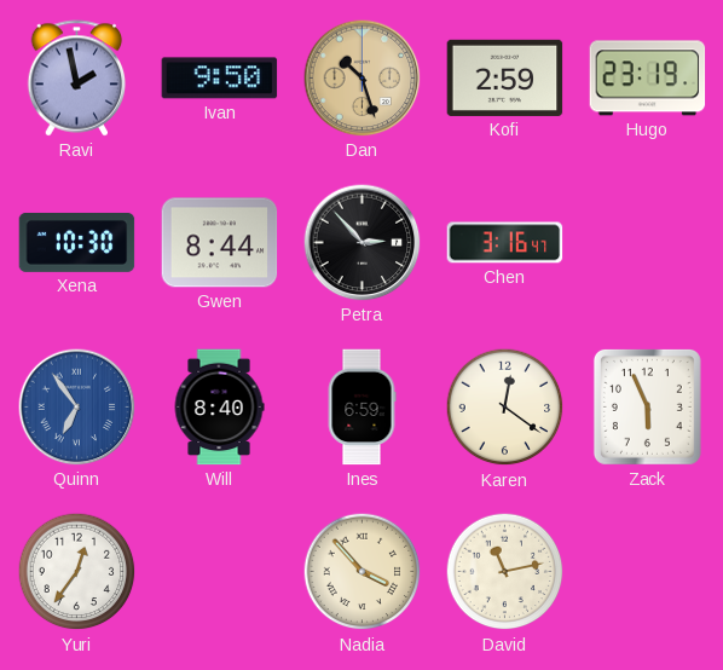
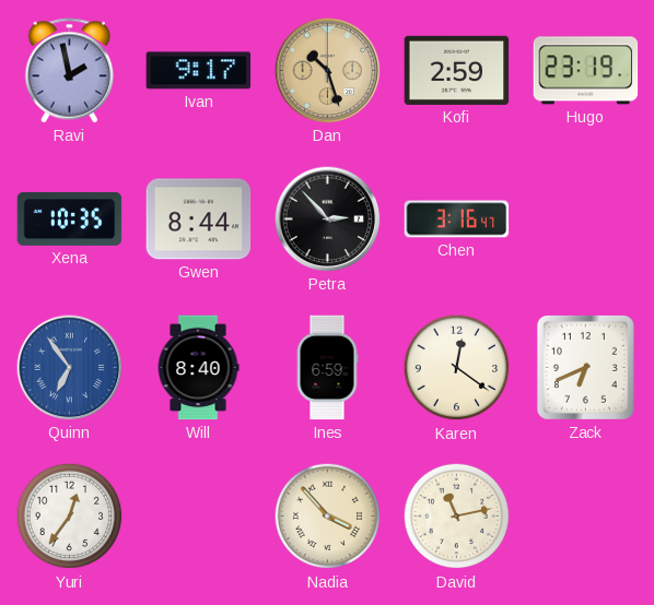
Ivan: 9:50 -> 9:17 (199, 71)
Xena: 10:30 -> 10:35 (70, 218)
Zack: 5:56 -> 6:41 (585, 367)
